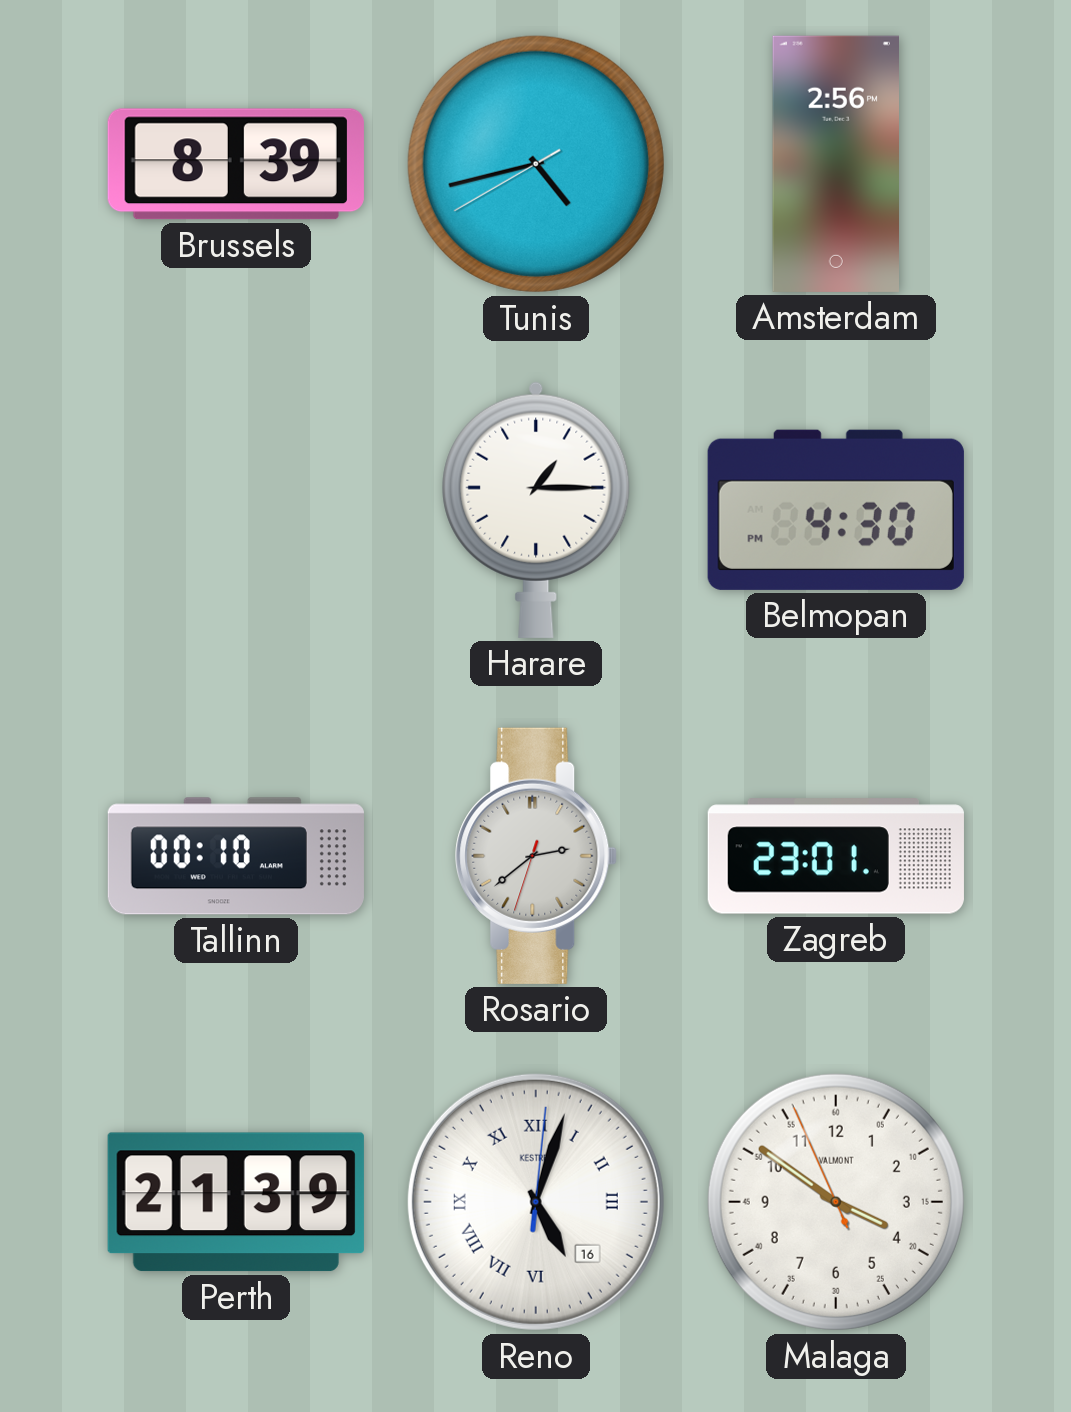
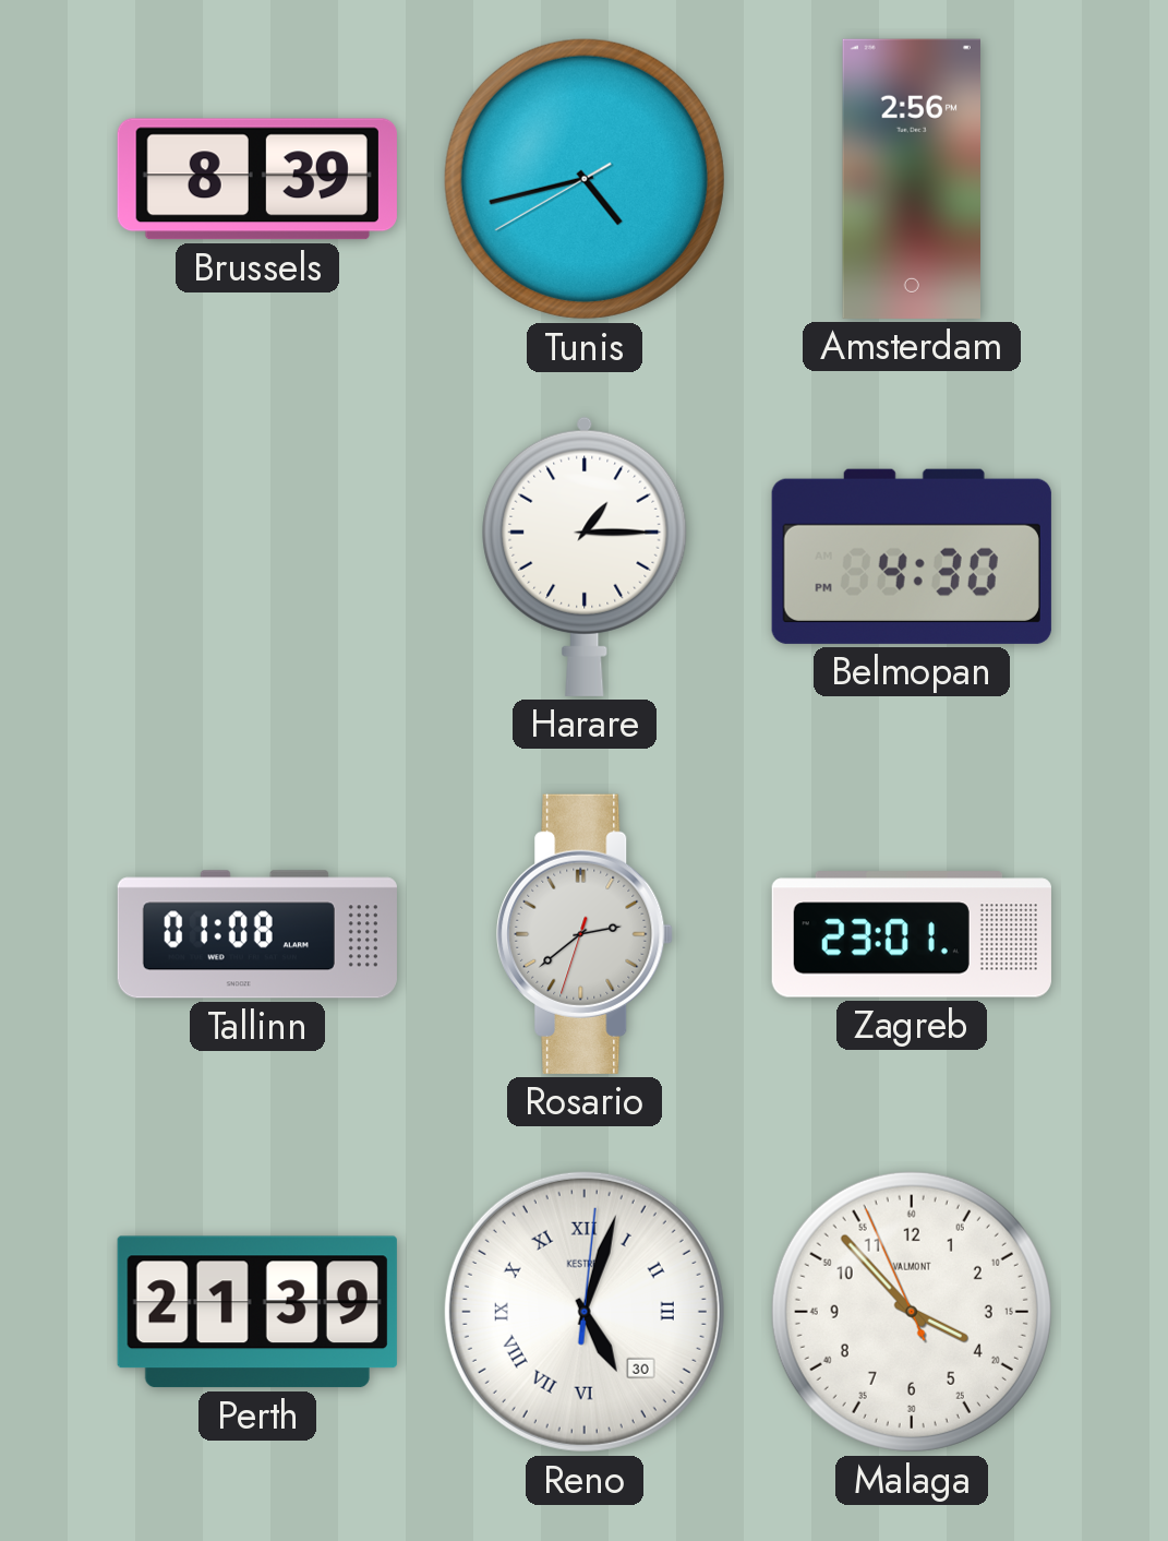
Tallinn: 00:10 -> 01:08 (257, 934)
Reno date: 16 -> 30 (585, 1312)
Malaga: 3:50 -> 3:52 (912, 1312)
